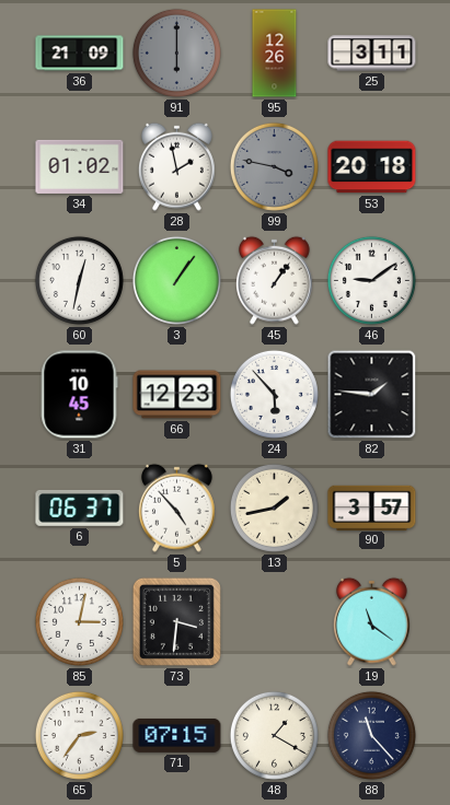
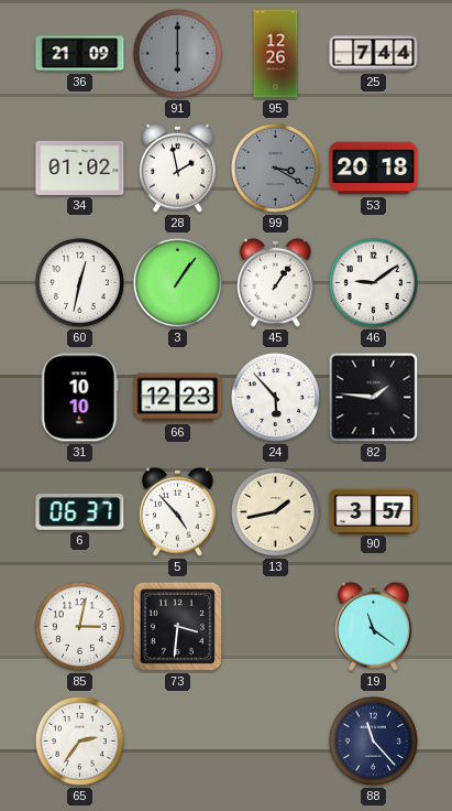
25: 3:11 -> 7:44 (374, 54)
99: 3:47 -> 3:20 (275, 167)
31: 10:45 -> 10:10 (79, 398)
71: 07:15 -> none (177, 735)
48: 1:20 -> none (274, 735)
